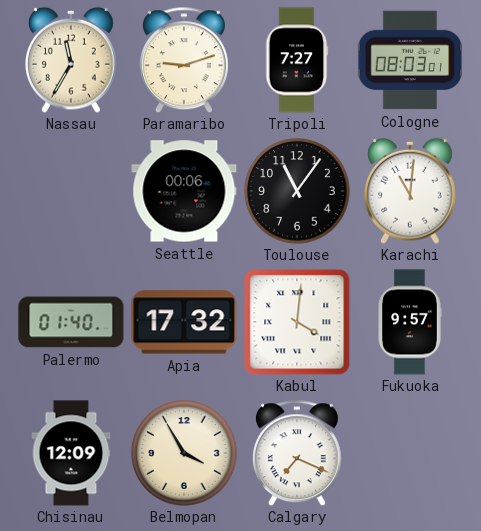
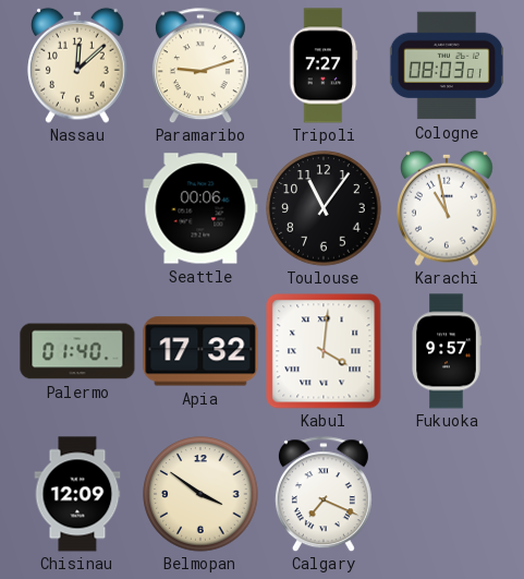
Nassau: 11:35 -> 12:08 (78, 65)
Karachi: 11:01 -> 10:58 (448, 208)
Belmopan: 3:55 -> 3:51 (200, 494)
